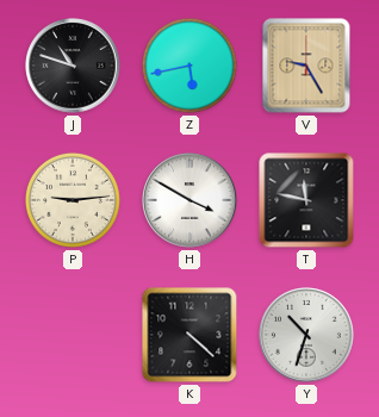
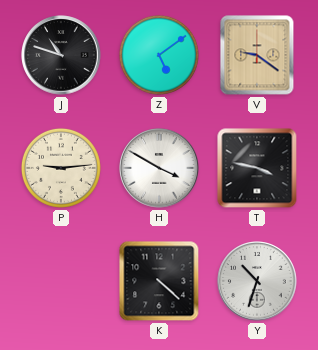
Z: 5:43 -> 5:09 (159, 55)
V: 9:25 -> 9:21 (257, 55)
T: 11:47 -> 3:47 (257, 168)
